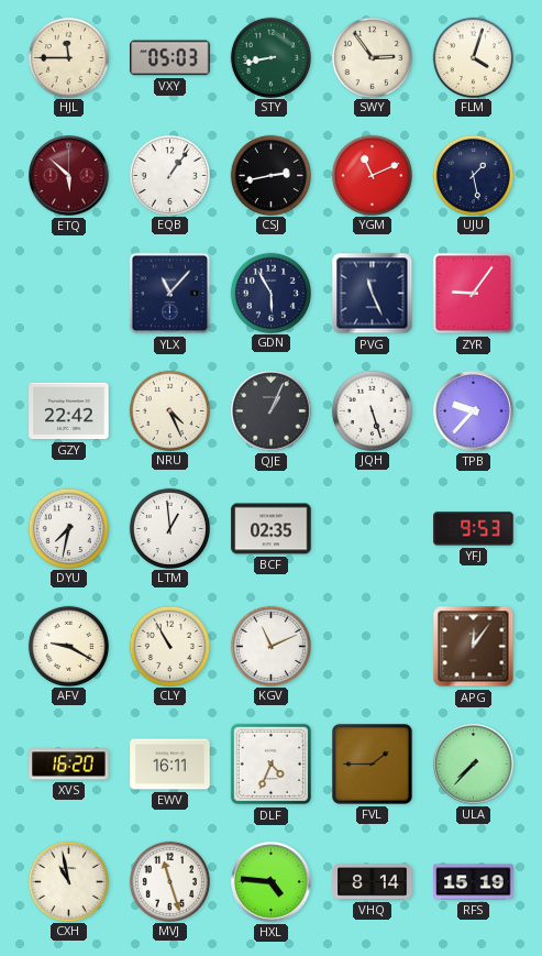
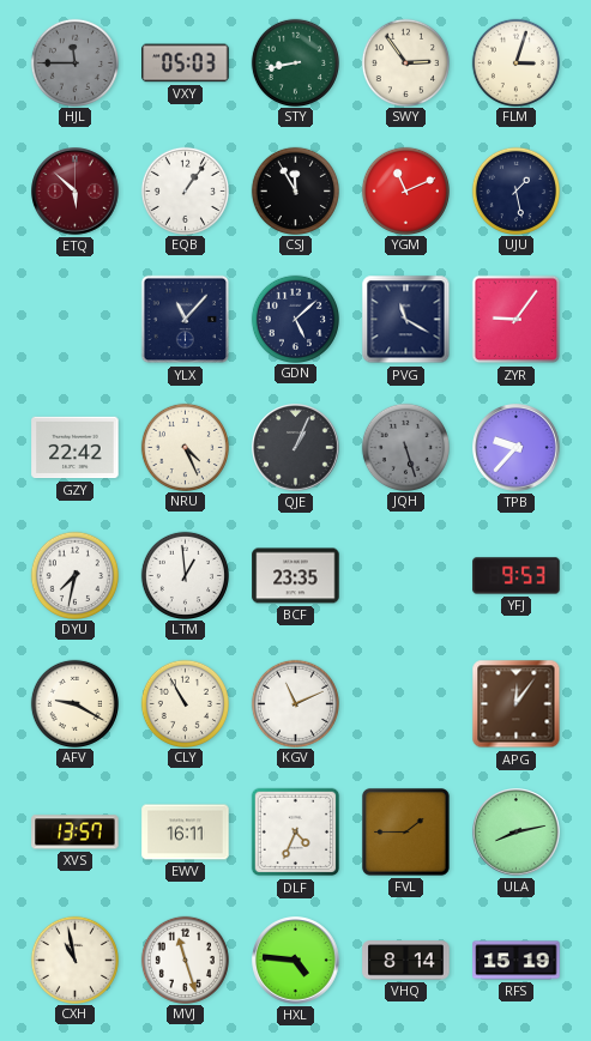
HJL dial: cream -> grey (74, 62)
FLM: 4:03 -> 3:03 (515, 62)
CSJ: 2:43 -> 11:55 (295, 190)
GDN: 5:55 -> 5:08 (295, 319)
PVG: 11:26 -> 11:20 (406, 320)
JQH dial: white -> grey (405, 447)
BCF: 02:35 -> 23:35 (296, 576)
XVS: 16:20 -> 13:57 (76, 833)
ULA: 7:37 -> 8:13 (517, 833)
